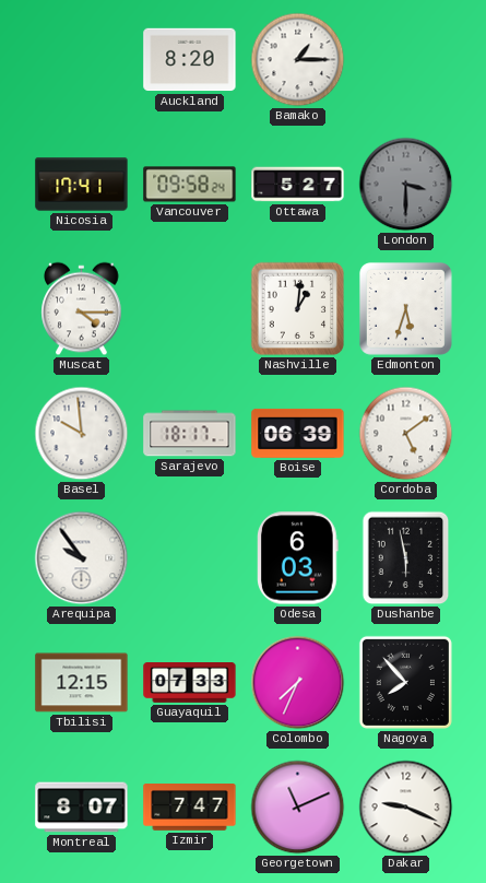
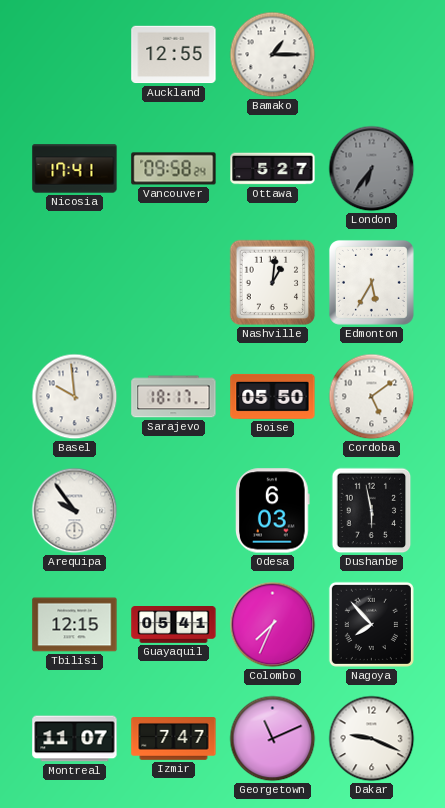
Auckland: 8:20 -> 12:55 (174, 55)
London: 3:30 -> 6:36 (372, 169)
Muscat: 4:15 -> none (82, 309)
Edmonton: 5:33 -> 5:35 (371, 282)
Boise: 06:39 -> 05:50 (273, 396)
Guayaquil: 07:33 -> 05:41 (174, 625)
Montreal: 8:07 -> 11:07 (75, 739)
